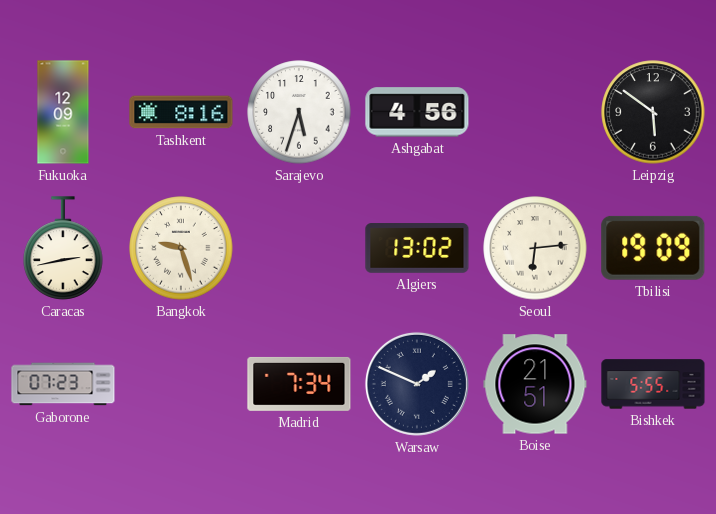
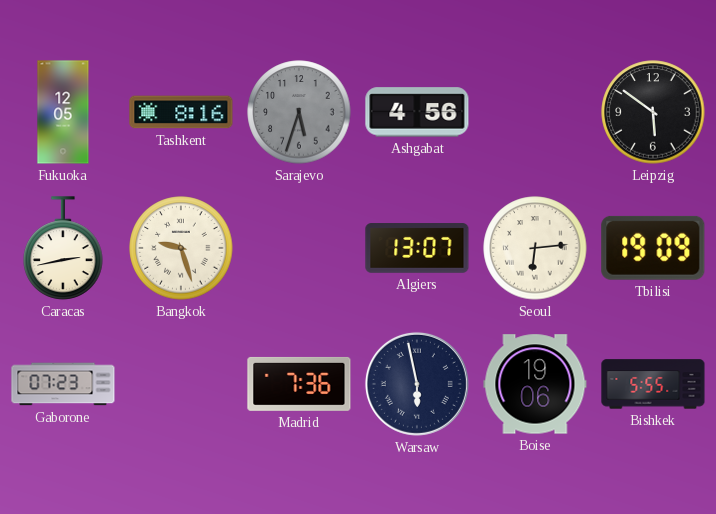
Fukuoka: 12:09 -> 12:05 (63, 112)
Sarajevo dial: white -> grey (299, 112)
Algiers: 13:02 -> 13:07 (417, 248)
Madrid: 7:34 -> 7:36 (299, 384)
Warsaw: 1:49 -> 5:58 (417, 384)
Boise: 21:51 -> 19:06 (535, 384)
